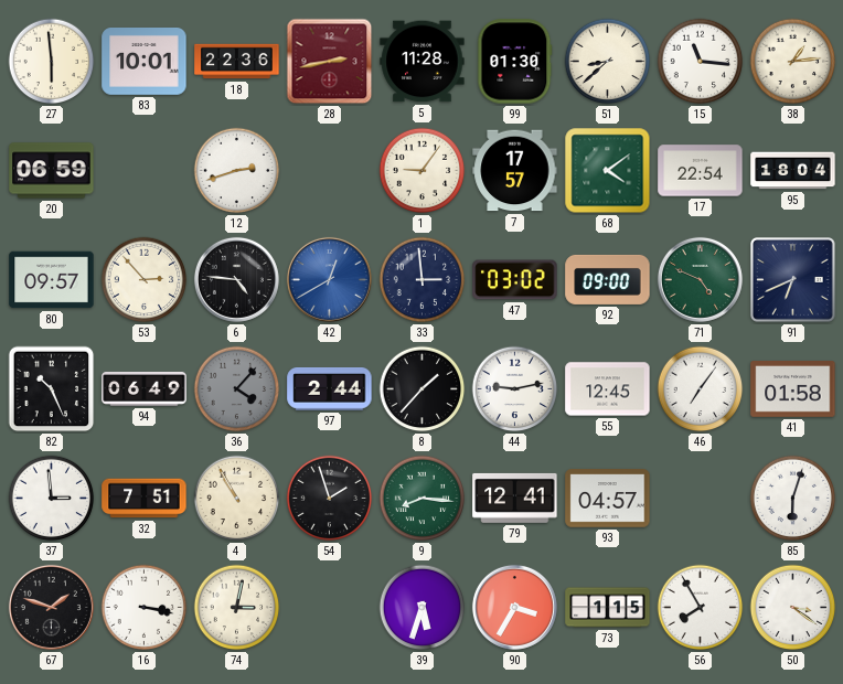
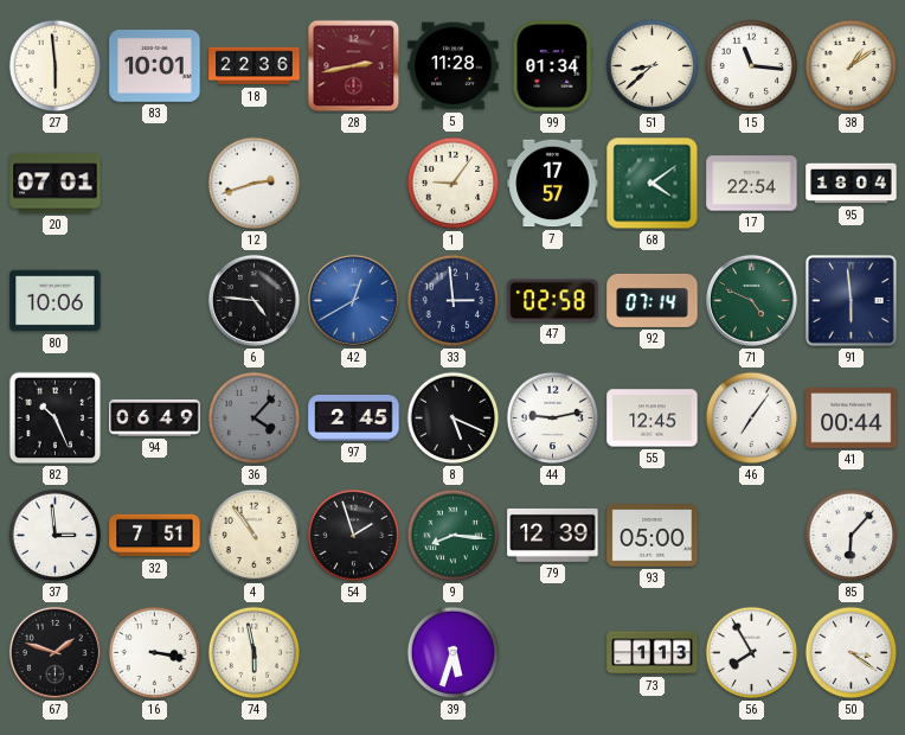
99: 01:30 -> 01:34 (553, 66)
38: 1:14 -> 1:09 (852, 66)
20: 06:59 -> 07:01 (56, 184)
80: 09:57 -> 10:06 (56, 301)
53: 2:53 -> none (145, 280)
47: 03:02 -> 02:58 (553, 301)
92: 09:00 -> 07:14 (653, 300)
91: 6:41 -> 5:59 (852, 301)
97: 2:44 -> 2:45 (354, 418)
8: 1:37 -> 5:19 (454, 418)
41: 01:58 -> 00:44 (852, 418)
4: 10:55 -> 10:54 (255, 536)
79: 12:41 -> 12:39 (553, 535)
93: 04:57 -> 05:00 (653, 536)
85: 6:03 -> 6:07 (852, 536)
74: 3:02 -> 5:58 (255, 653)
90: 3:35 -> none (514, 607)
73: 1:15 -> 1:13 (653, 653)
